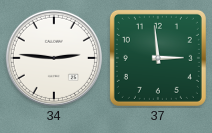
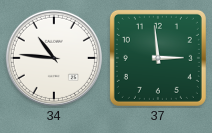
34: 2:46 -> 10:46 (54, 58)
